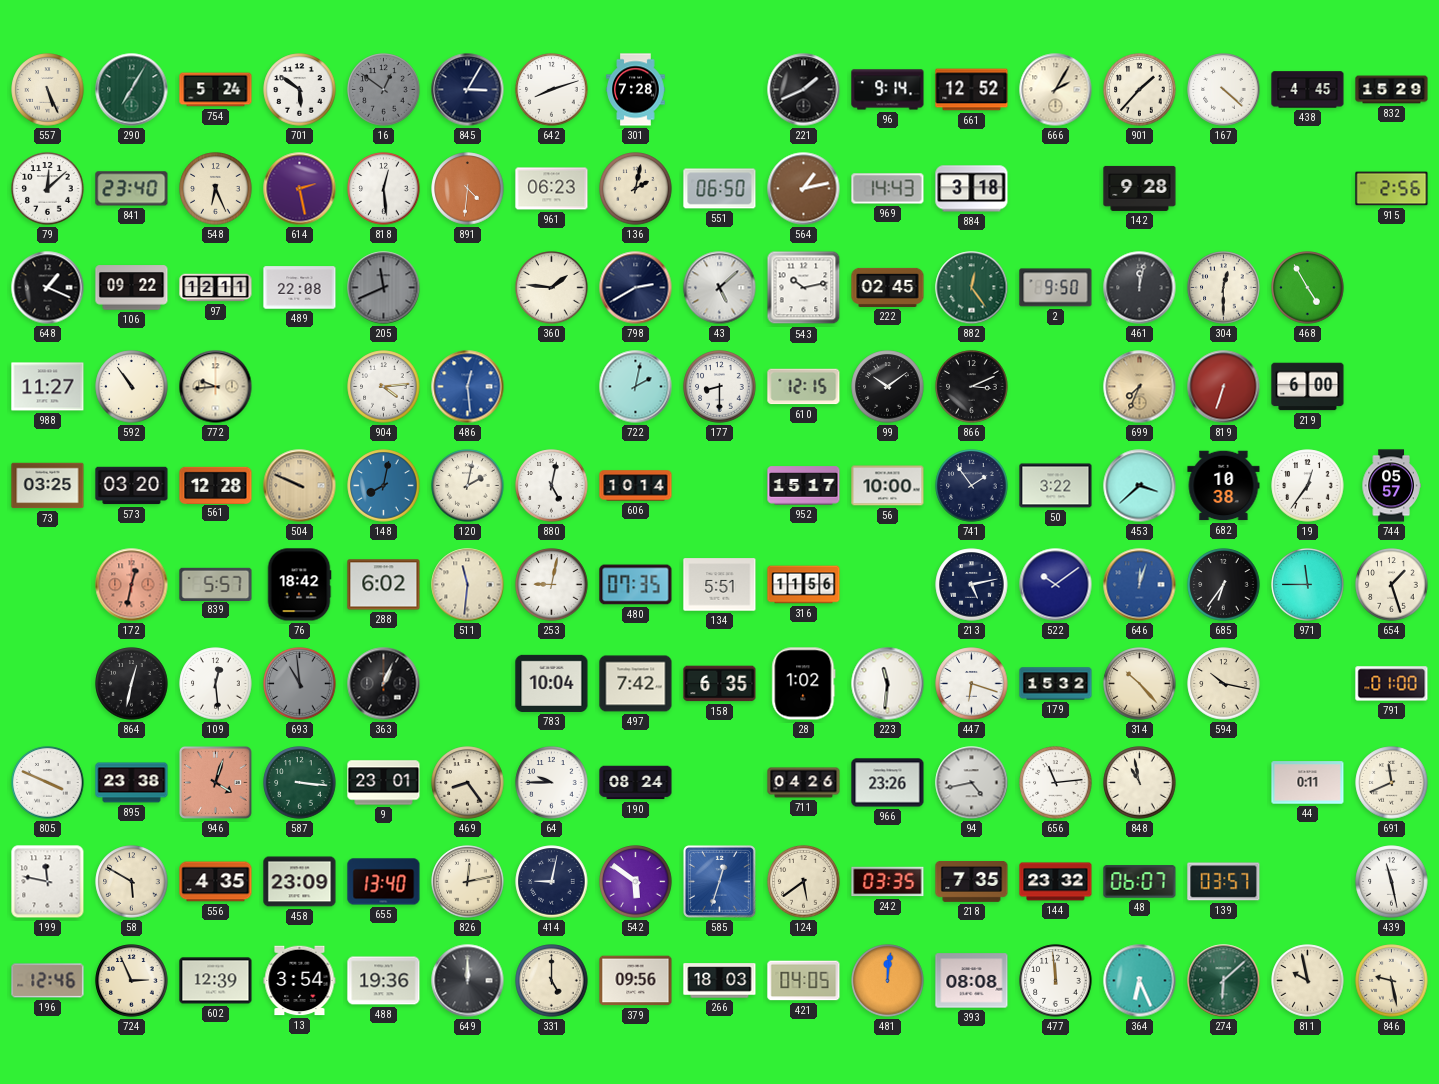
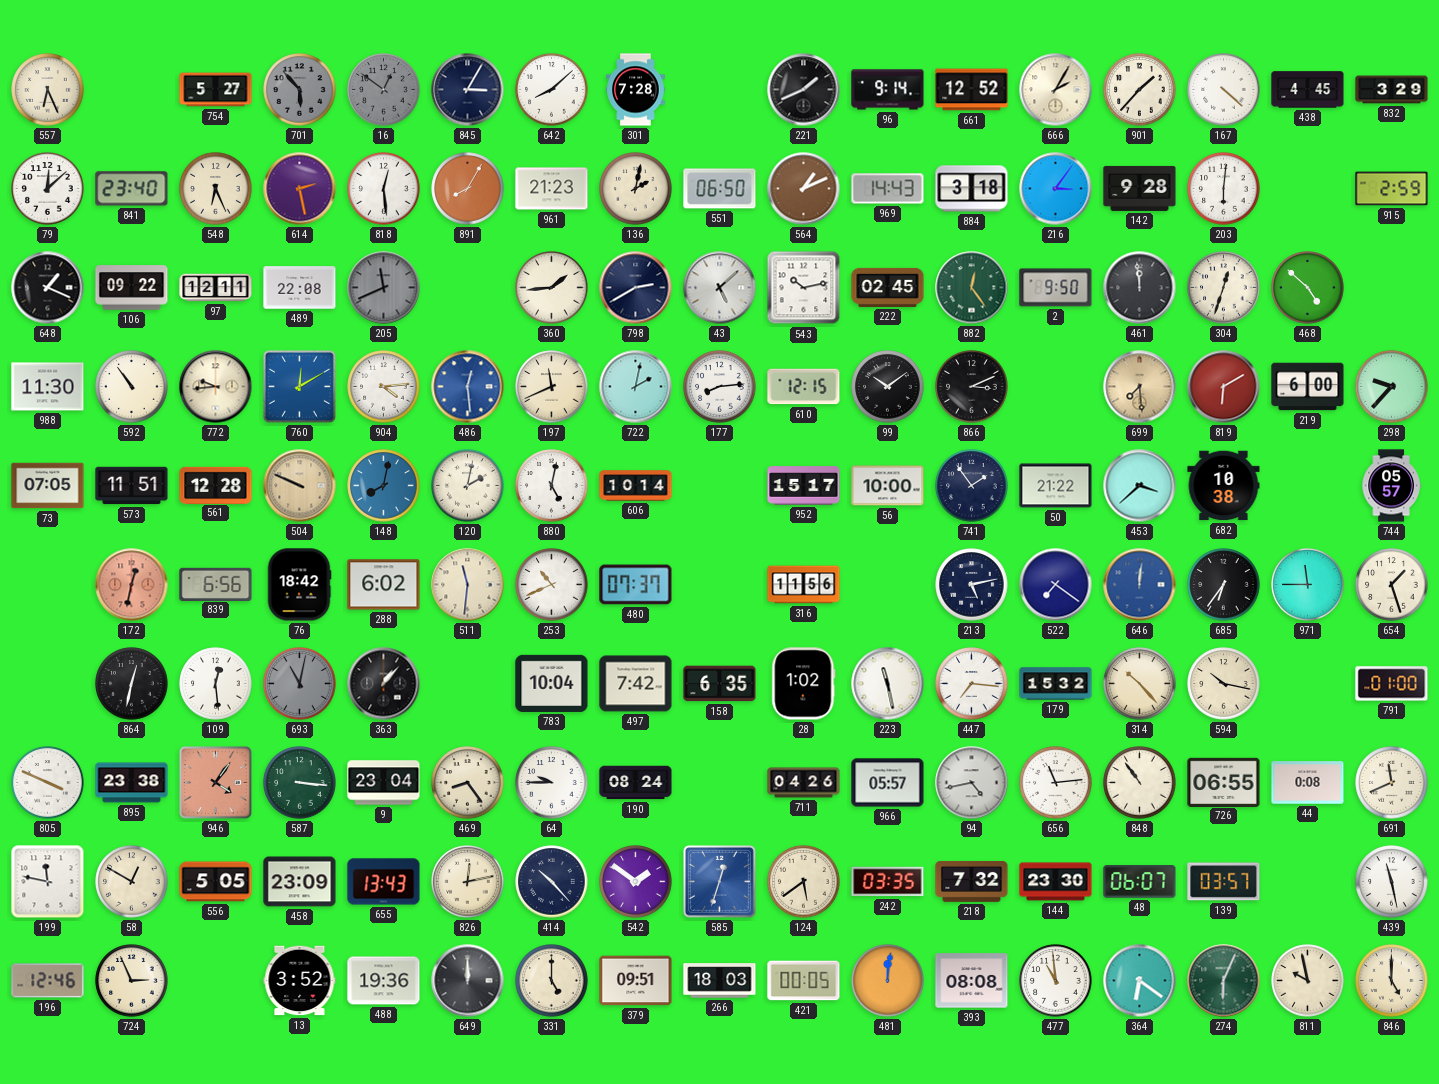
557: 5:26 -> 6:26 (48, 90)
290: 7:05 -> none (132, 90)
754: 5:24 -> 5:27 (216, 90)
701: 5:51 -> 5:53 (300, 90)
701 dial: white -> grey (300, 90)
642: 8:12 -> 8:08 (552, 90)
832: 15:29 -> 3:29 (1392, 90)
891: 4:31 -> 8:05 (468, 189)
961: 06:23 -> 21:23 (552, 189)
564: 1:13 -> 1:11 (804, 189)
216: none -> 3:06 (1056, 189)
203: none -> 6:01 (1224, 189)
915: 2:56 -> 2:59 (1392, 189)
360: 1:46 -> 1:44 (552, 288)
461: 12:02 -> 11:59 (1140, 288)
304: 12:30 -> 12:33 (1224, 288)
468: 4:55 -> 4:52 (1308, 288)
988: 11:27 -> 11:30 (48, 387)
760: none -> 12:10 (299, 386)
197: none -> 11:41 (552, 387)
177: 8:30 -> 8:14 (720, 387)
699: 7:34 -> 7:29 (1140, 387)
819: 6:33 -> 6:10 (1224, 387)
298: none -> 9:37 (1392, 387)
73: 03:25 -> 07:05 (48, 486)
573: 03:20 -> 11:51 (132, 486)
50: 3:22 -> 21:22 (1056, 486)
19: 12:36 -> none (1308, 486)
839: 5:57 -> 6:56 (216, 584)
253: 9:02 -> 10:41 (552, 585)
480: 07:35 -> 07:37 (636, 585)
134: 5:51 -> none (720, 585)
522: 10:09 -> 7:21 (1056, 585)
646: 12:03 -> 12:01 (1140, 585)
693: 10:59 -> 11:02 (300, 684)
363: 1:04 -> 1:07 (384, 684)
223: 11:31 -> 11:28 (888, 684)
447: 6:18 -> 7:16 (972, 684)
946: 4:03 -> 4:06 (215, 782)
9: 23:01 -> 23:04 (384, 783)
966: 23:26 -> 05:57 (888, 783)
848: 10:58 -> 10:54 (1140, 783)
726: none -> 06:55 (1224, 782)
44: 0:11 -> 0:08 (1308, 783)
58: 5:50 -> 12:50 (132, 882)
556: 4:35 -> 5:05 (216, 882)
655: 13:40 -> 13:43 (384, 882)
414: 9:02 -> 10:23 (552, 882)
542: 5:51 -> 1:51 (636, 882)
218: 7:35 -> 7:32 (972, 882)
144: 23:32 -> 23:30 (1056, 882)
602: 12:39 -> none (216, 981)
13: 3:54 -> 3:52 (300, 981)
379: 09:56 -> 09:51 (636, 981)
421: 04:05 -> 00:05 (804, 981)
477: 11:59 -> 10:59 (1056, 981)
364: 6:26 -> 6:21 (1140, 981)
274: 6:08 -> 6:04 (1224, 981)
846: 9:28 -> 5:00 (1392, 981)
